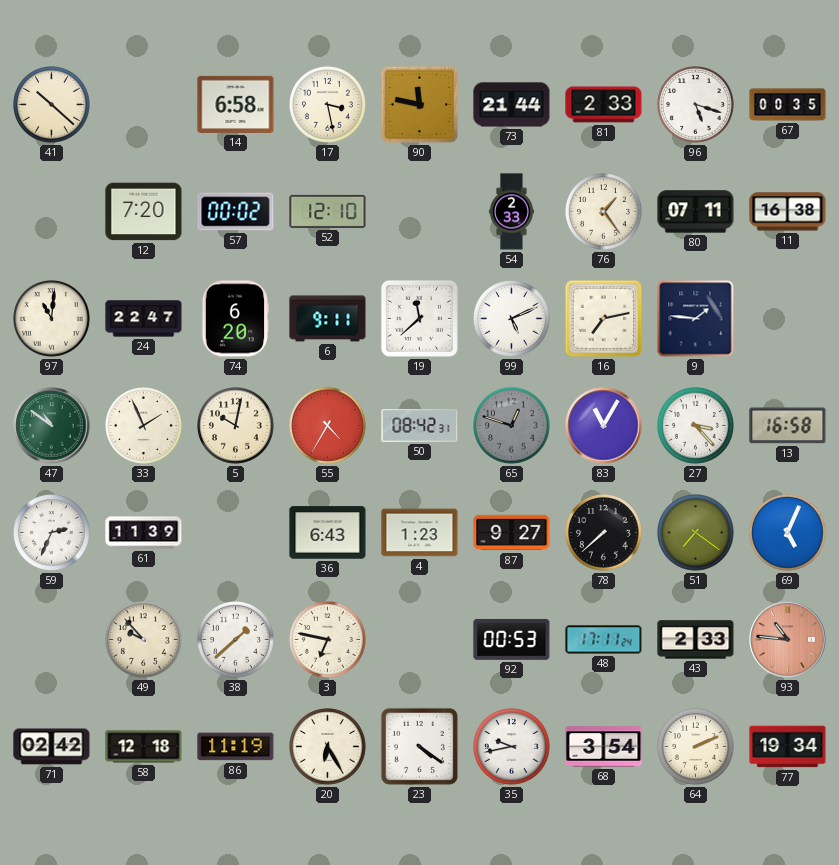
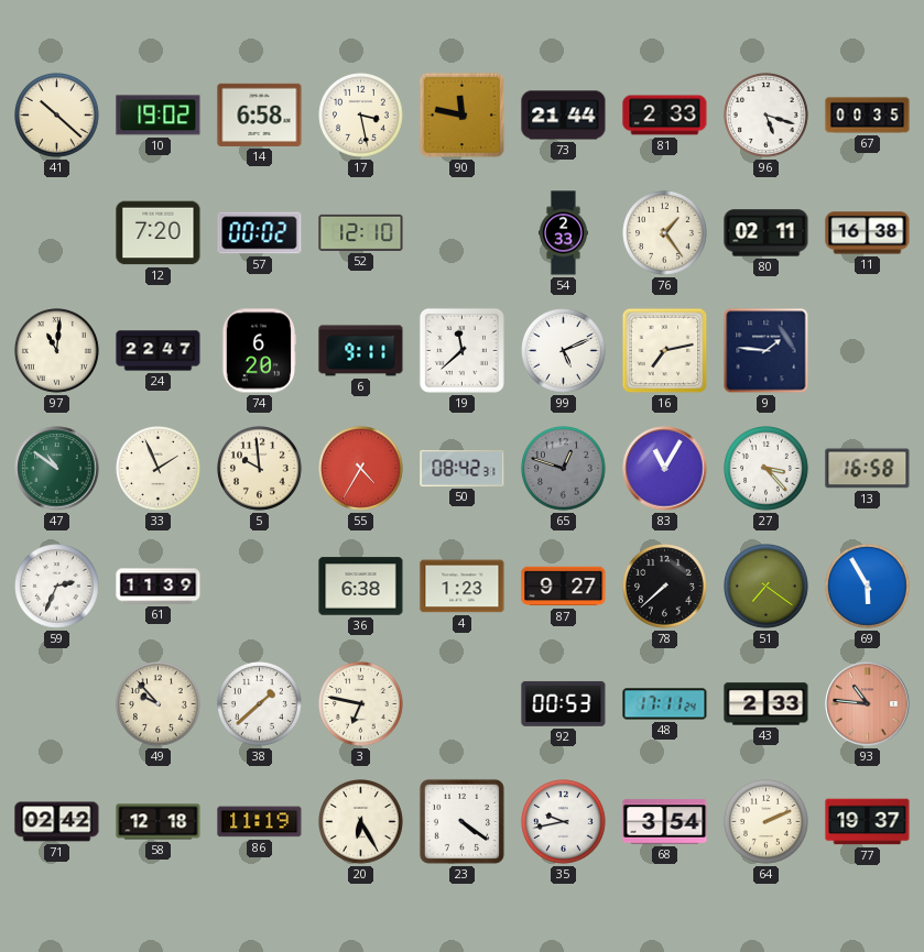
10: none -> 19:02 (159, 116)
80: 07:11 -> 02:11 (767, 233)
5: 10:02 -> 9:59 (260, 469)
36: 6:43 -> 6:38 (361, 587)
69: 5:04 -> 5:55 (868, 587)
77: 19:34 -> 19:37 (868, 822)
